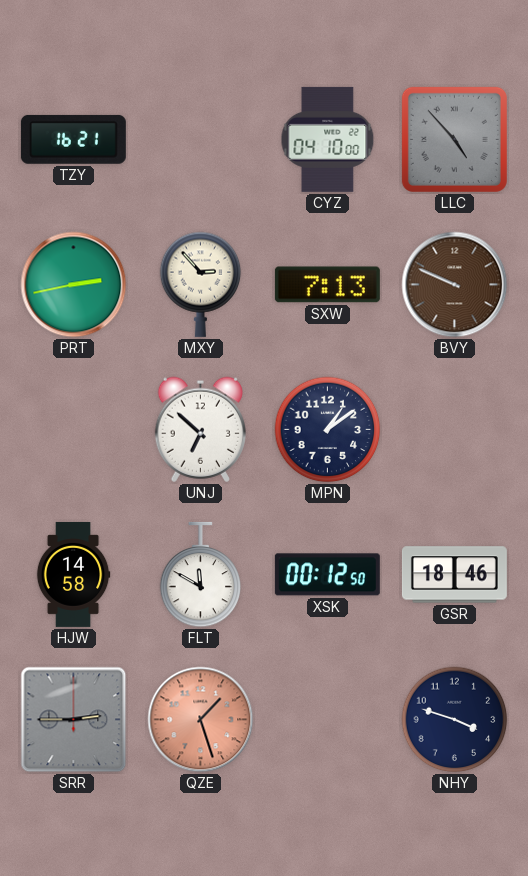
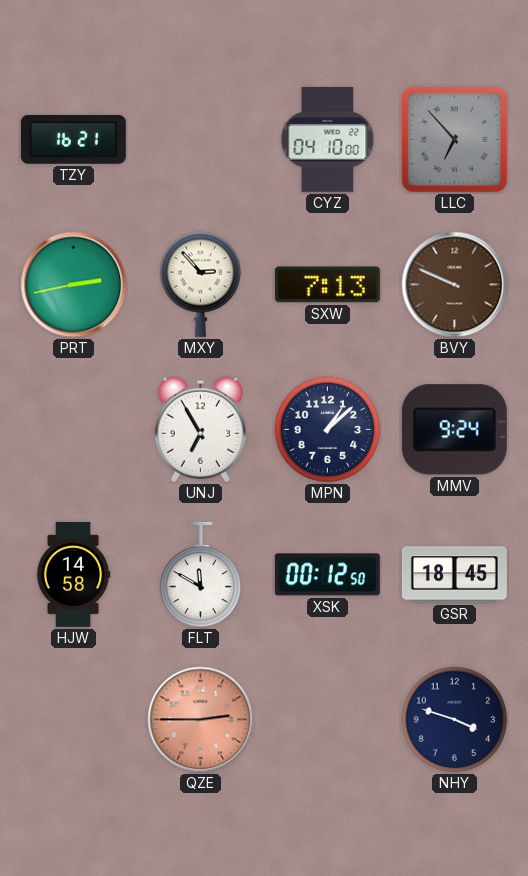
LLC: 4:53 -> 6:53 (454, 139)
UNJ: 6:52 -> 6:55 (200, 429)
MPN: 1:09 -> 1:08 (328, 430)
MMV: none -> 9:24 (454, 430)
GSR: 18:46 -> 18:45 (454, 575)
SRR: 2:45 -> none (74, 720)
QZE: 1:27 -> 2:45 (201, 720)
